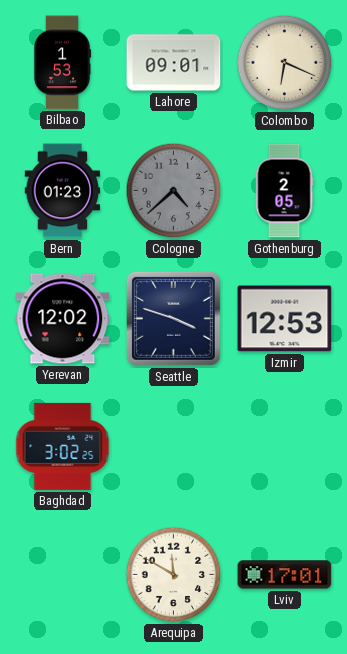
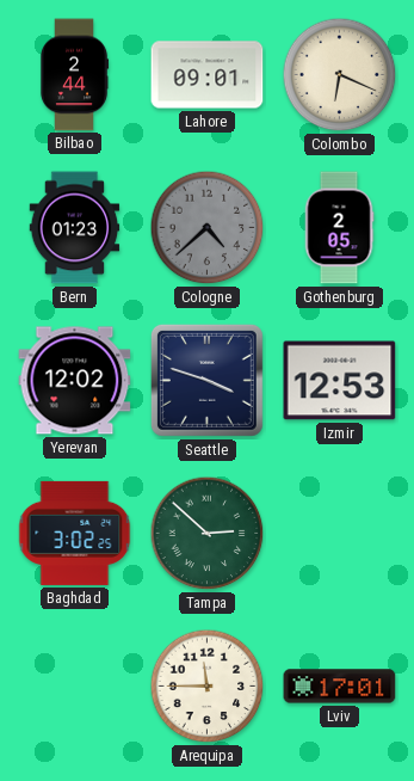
Bilbao: 1:53 -> 2:44 (74, 75)
Tampa: none -> 2:52 (208, 534)
Arequipa: 11:50 -> 11:45 (208, 687)
